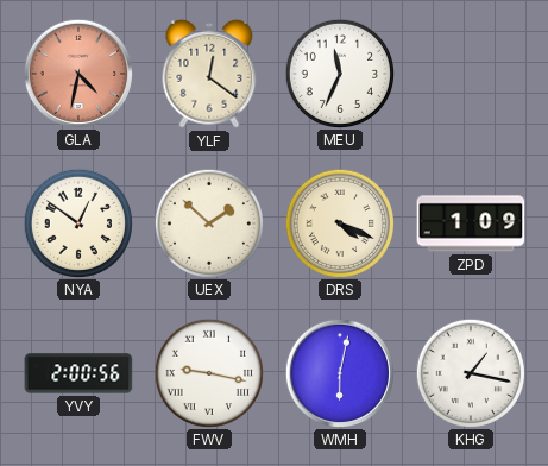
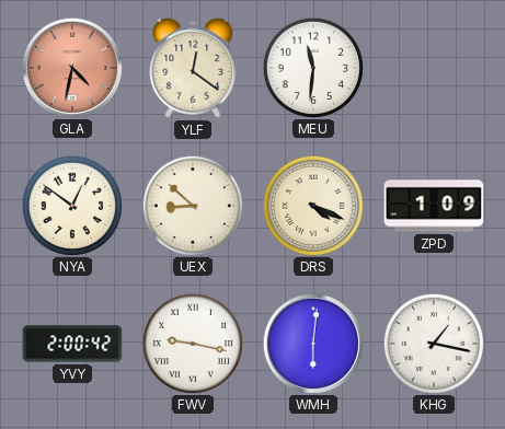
MEU: 11:34 -> 11:31 (312, 67)
UEX: 1:52 -> 8:52 (192, 205)
YVY: 2:00:56 -> 2:00:42 (72, 344)
WMH: 6:02 -> 6:01 (312, 343)
